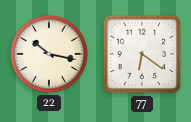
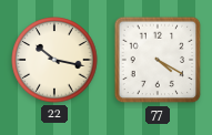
77: 6:21 -> 4:20 (158, 60)
